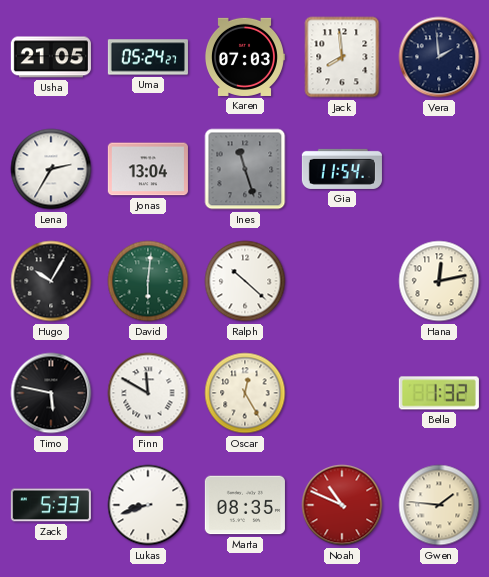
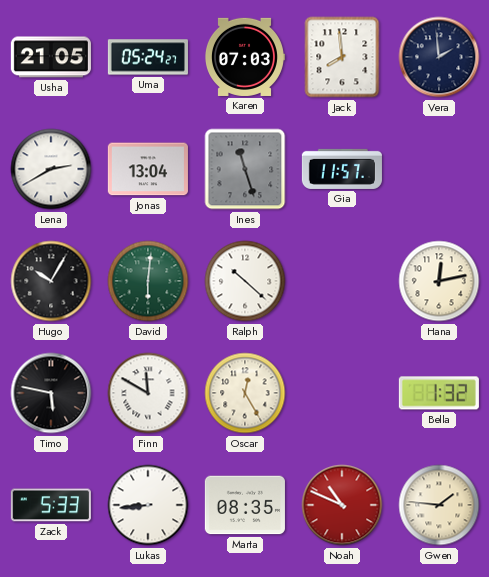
Lena: 2:35 -> 2:40 (51, 169)
Gia: 11:54 -> 11:57 (342, 169)
Lukas: 8:42 -> 8:44 (148, 505)
